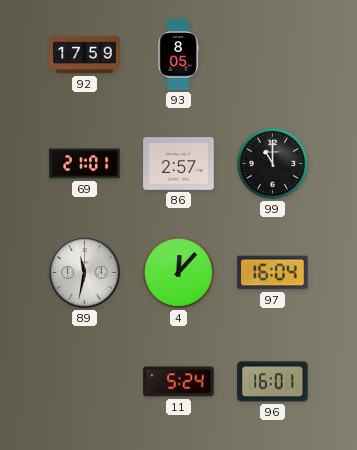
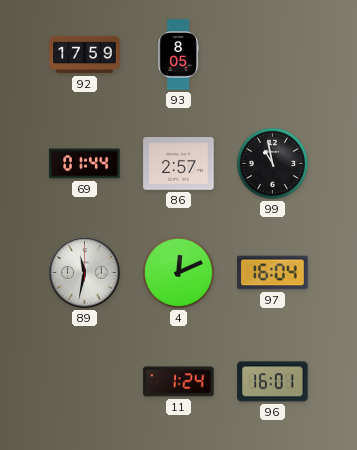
69: 21:01 -> 01:44 (85, 164)
99: 11:00 -> 10:58 (272, 163)
4: 12:07 -> 12:11 (178, 272)
11: 5:24 -> 1:24 (179, 382)
